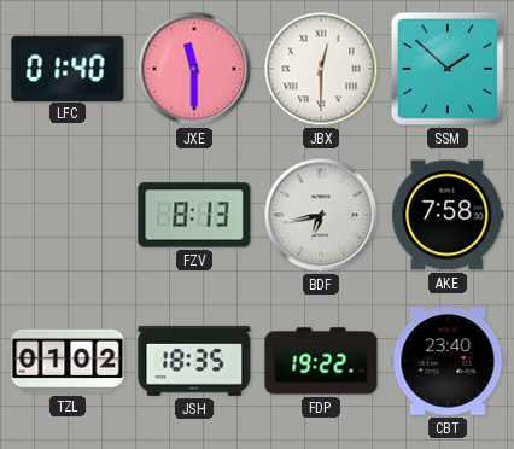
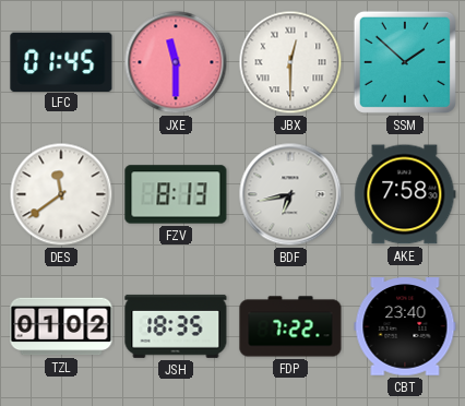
LFC: 01:40 -> 01:45 (61, 61)
DES: none -> 11:39 (61, 194)
FDP: 19:22 -> 7:22 (290, 326)
